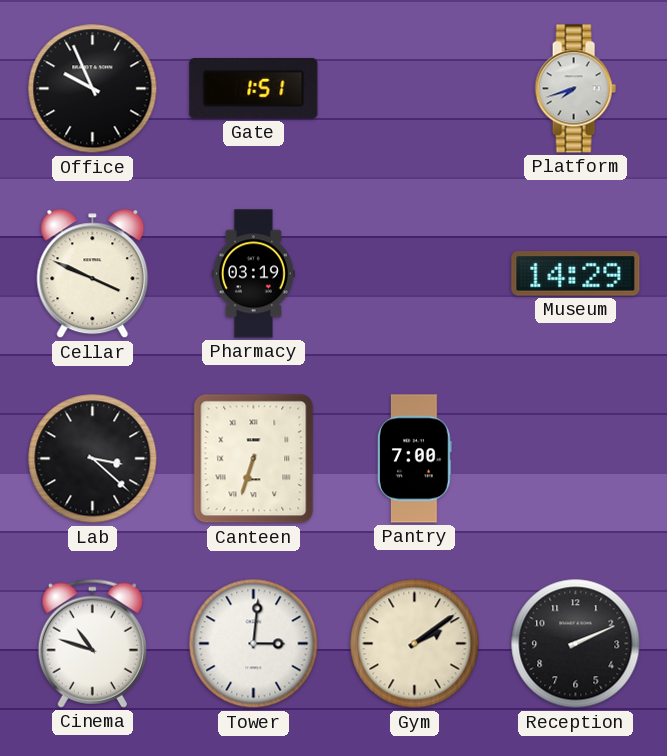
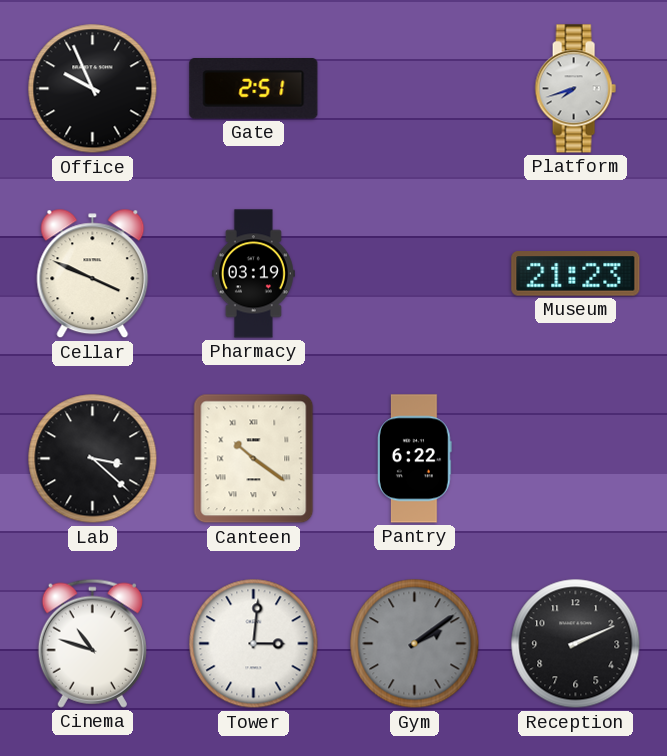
Gate: 1:51 -> 2:51 (254, 89)
Museum: 14:29 -> 21:23 (576, 274)
Canteen: 6:33 -> 10:21 (254, 459)
Pantry: 7:00 -> 6:22 (415, 459)
Gym dial: cream -> grey (415, 644)
